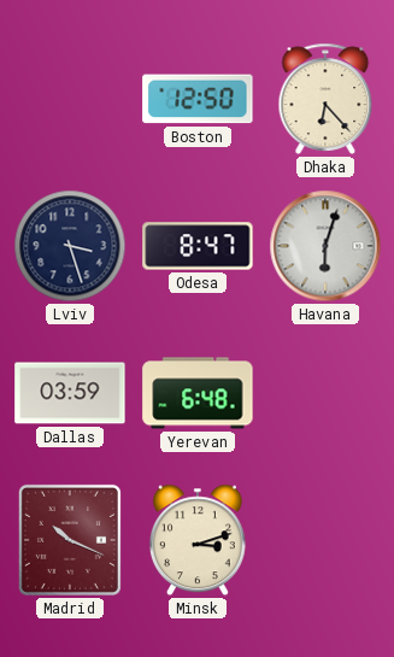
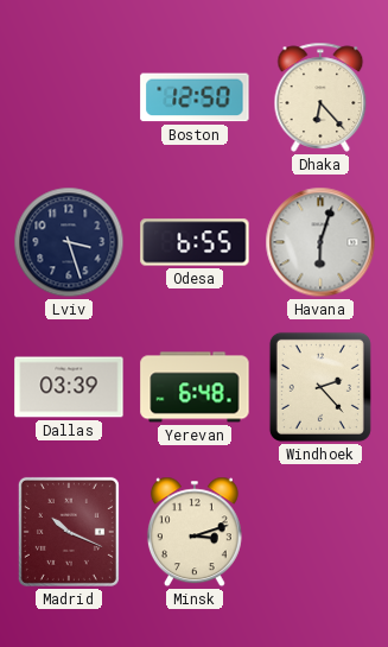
Odesa: 8:47 -> 6:55 (195, 242)
Dallas: 03:59 -> 03:39 (69, 387)
Windhoek: none -> 2:23 (320, 387)
